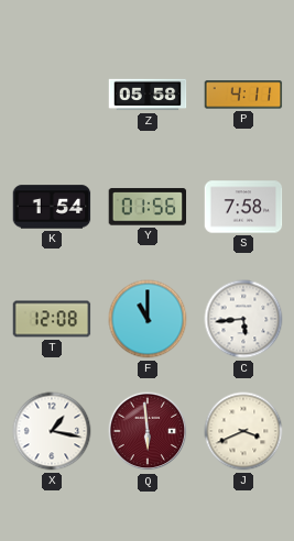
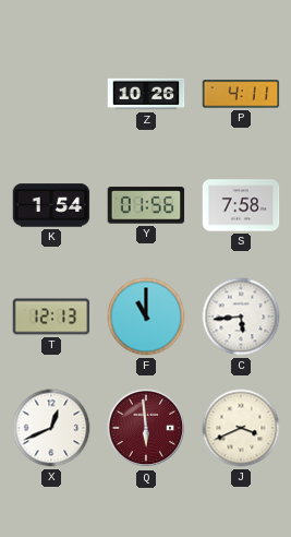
Z: 05:58 -> 10:26 (146, 94)
T: 12:08 -> 12:13 (51, 317)
X: 1:17 -> 12:41 (51, 428)
